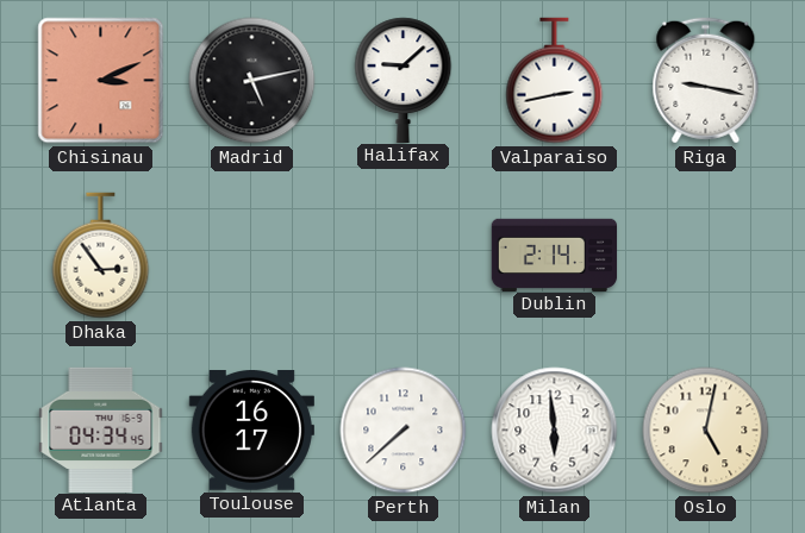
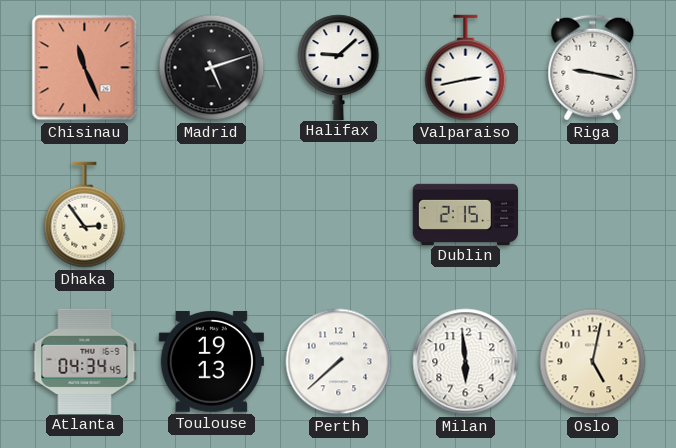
Chisinau: 3:11 -> 11:26 (85, 68)
Madrid: 5:13 -> 5:12 (212, 68)
Dublin: 2:14 -> 2:15 (466, 214)
Toulouse: 16:17 -> 19:13 (211, 362)
